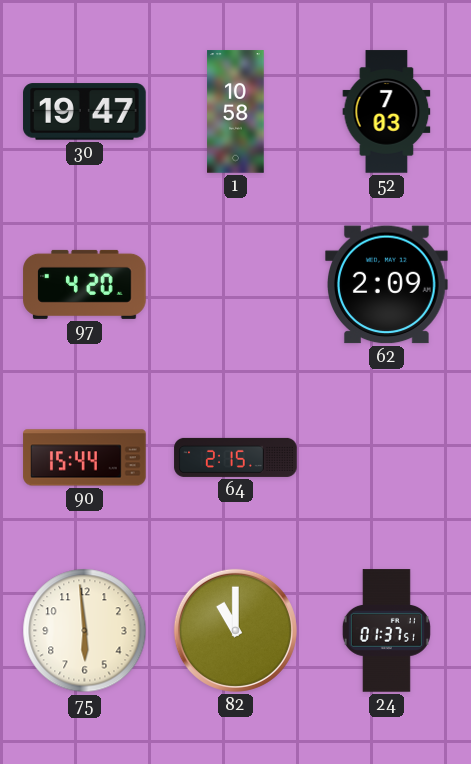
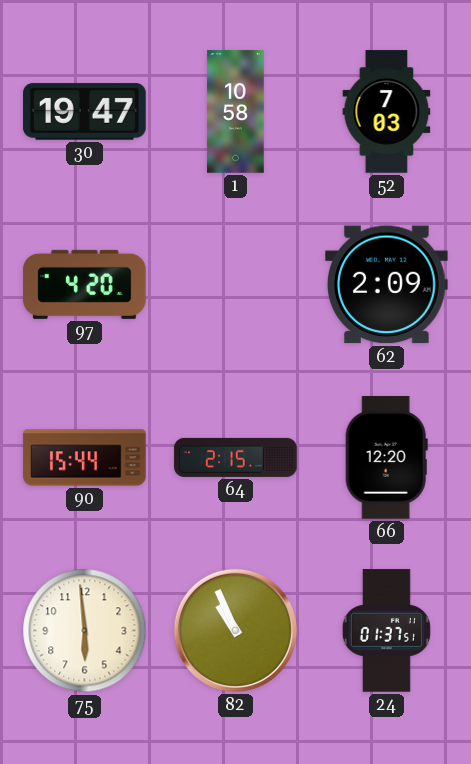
66: none -> 12:20 (386, 458)
82: 11:00 -> 10:56 (235, 630)
